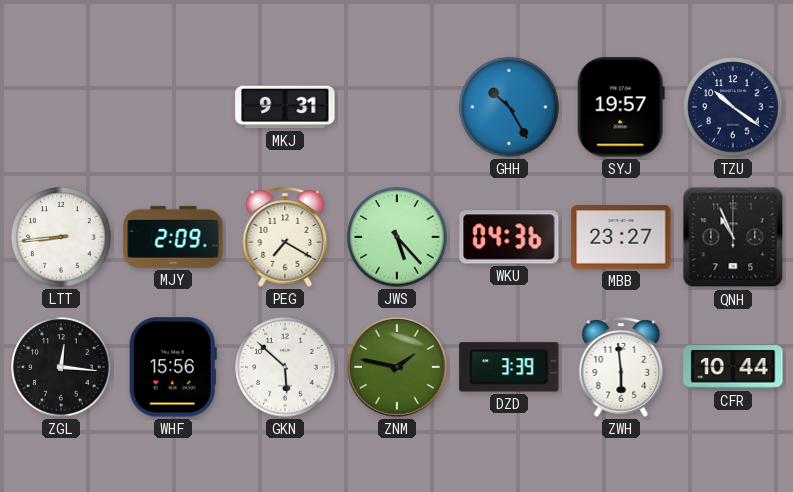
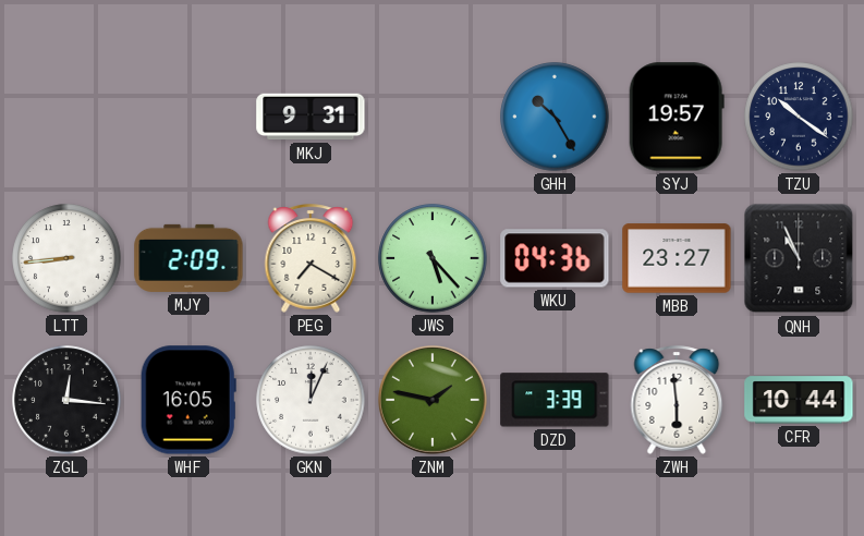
WHF: 15:56 -> 16:05 (188, 400)
GKN: 5:52 -> 12:04 (311, 400)
